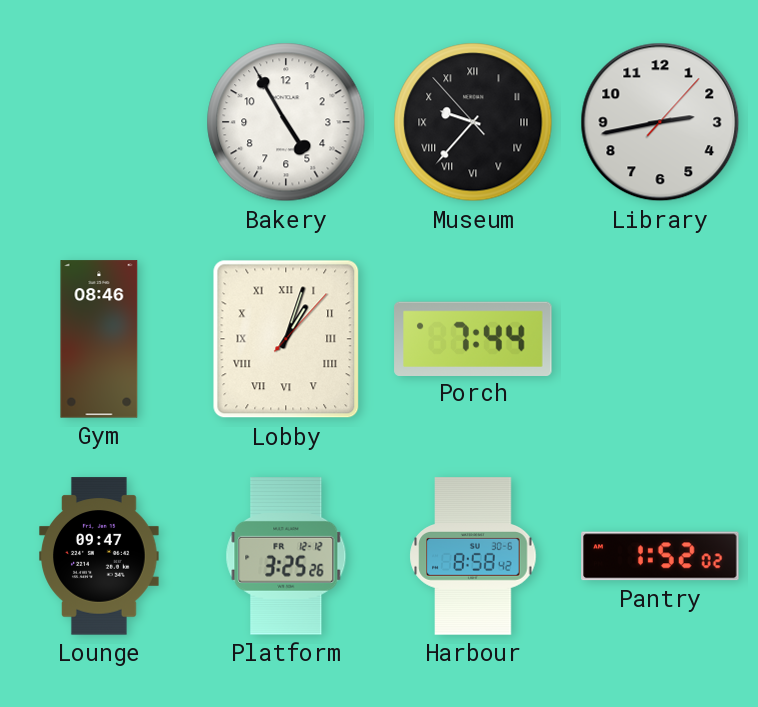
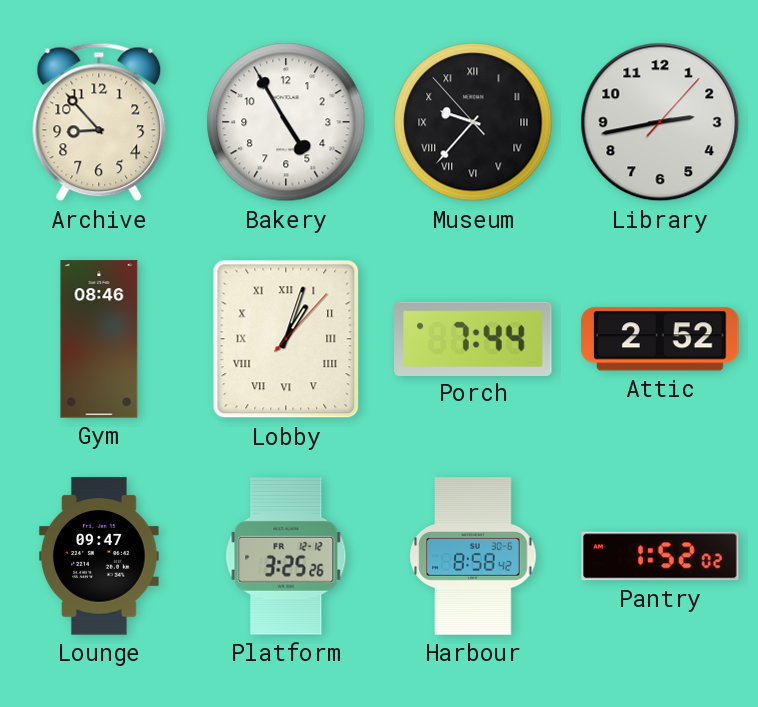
Archive: none -> 8:53 (99, 122)
Attic: none -> 2:52 (660, 339)
